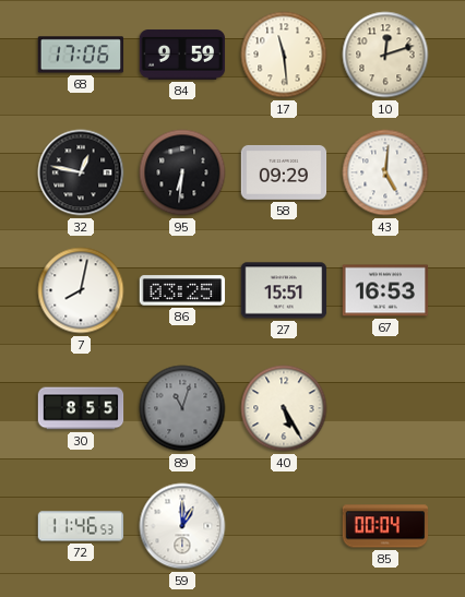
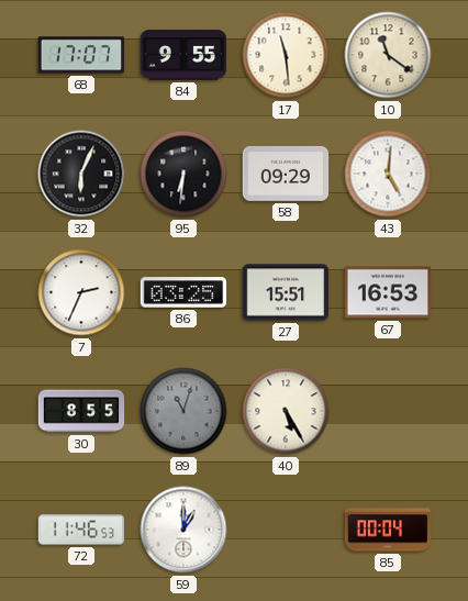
68: 17:06 -> 17:07 (81, 55)
84: 9:59 -> 9:55 (183, 55)
10: 12:12 -> 11:21 (388, 55)
32: 12:47 -> 6:04 (81, 174)
7: 8:02 -> 2:34 (81, 292)
